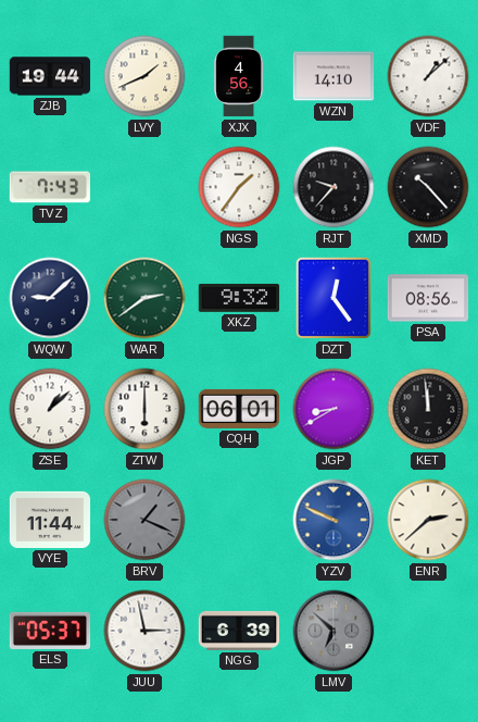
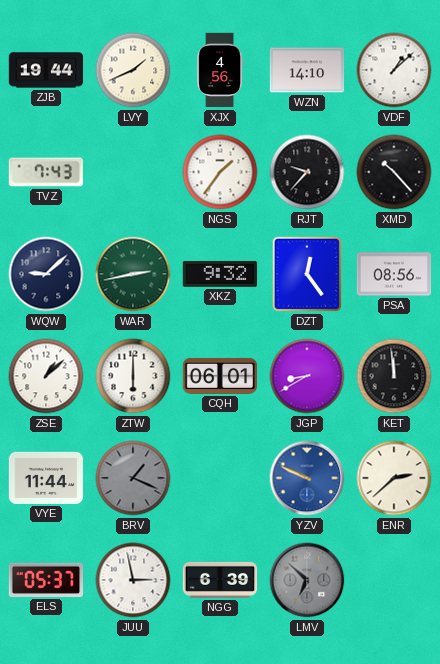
WAR: 2:39 -> 2:43 (133, 274)
